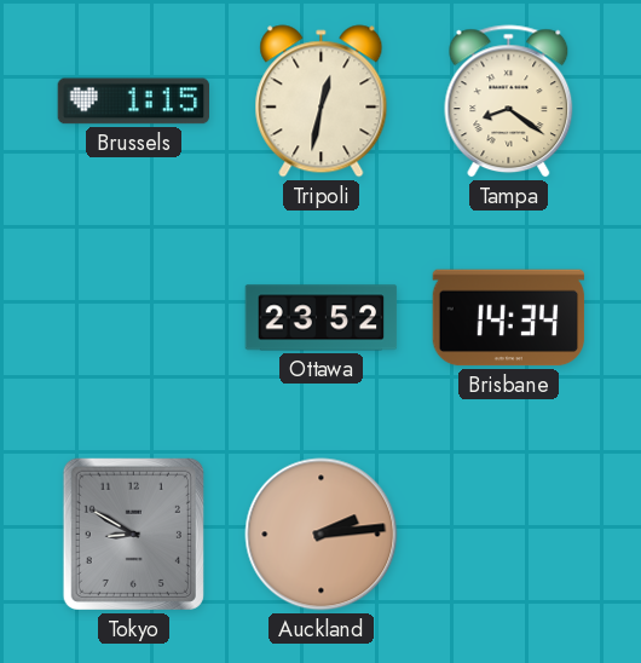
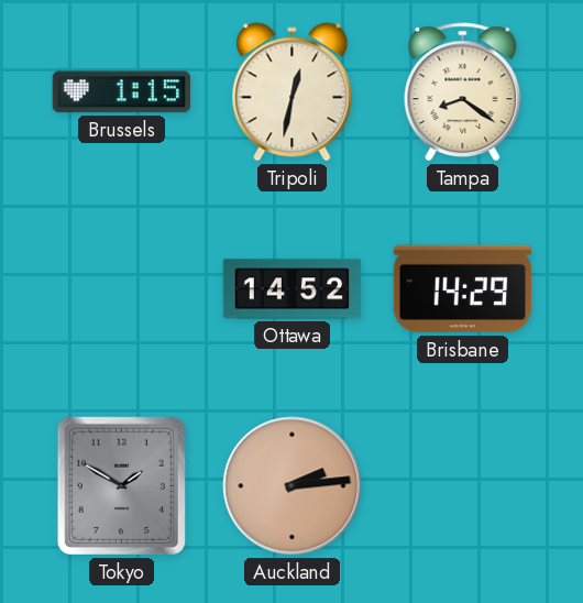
Ottawa: 23:52 -> 14:52 (293, 289)
Brisbane: 14:34 -> 14:29 (463, 289)
Tokyo: 8:50 -> 1:50 (121, 485)
